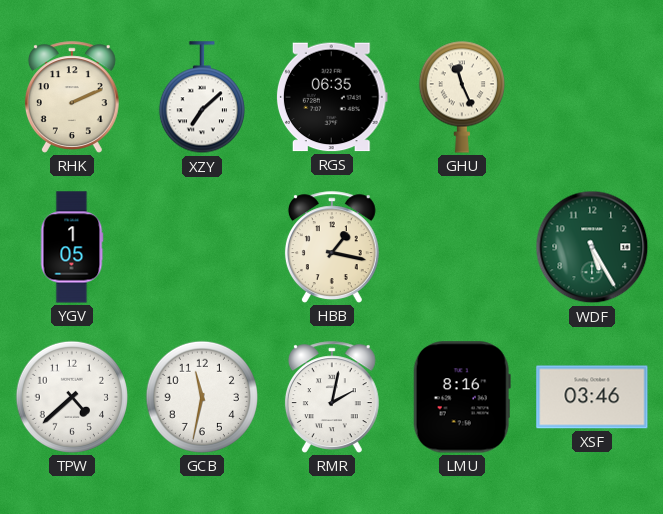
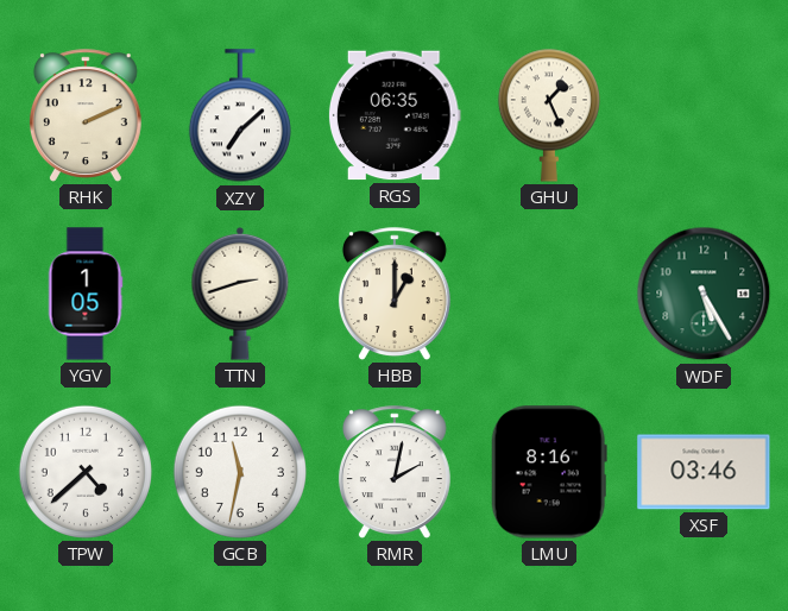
GHU: 11:26 -> 1:26 (549, 115)
TTN: none -> 2:42 (240, 294)
HBB: 1:17 -> 1:00 (395, 294)
